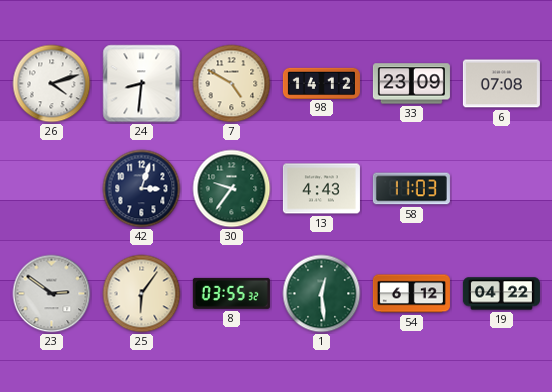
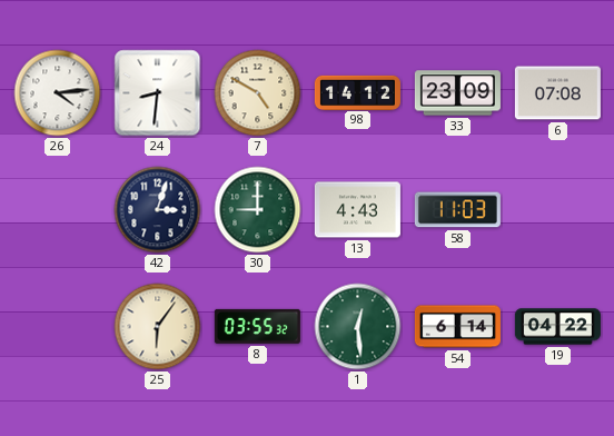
26: 4:12 -> 4:14 (58, 93)
30: 9:36 -> 9:00 (258, 210)
23: 2:51 -> none (52, 294)
54: 6:12 -> 6:14 (457, 327)
